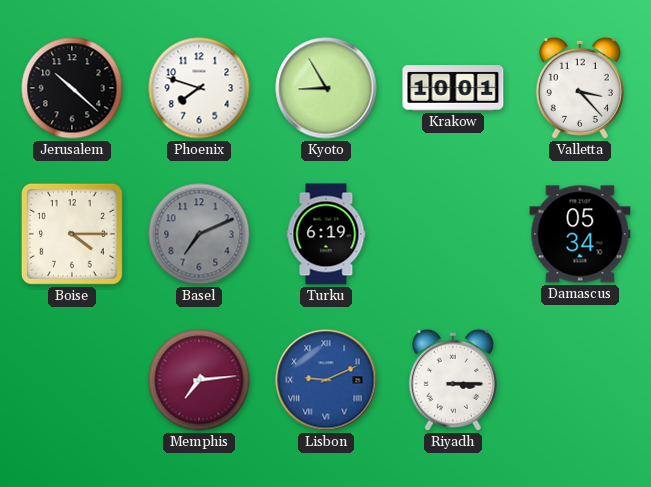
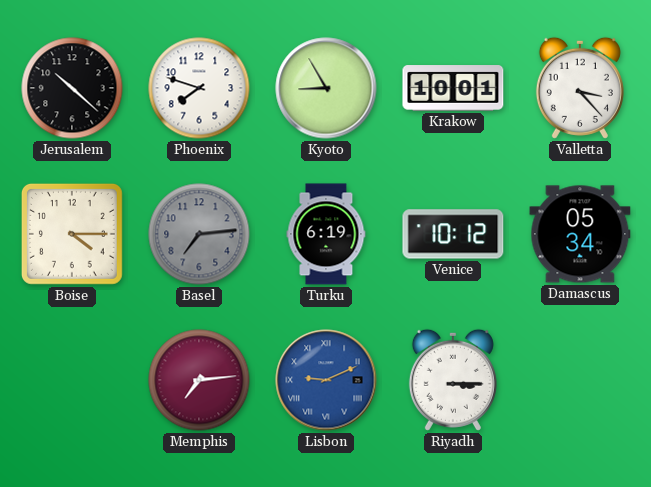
Basel: 7:11 -> 7:14 (199, 234)
Venice: none -> 10:12 (453, 234)
